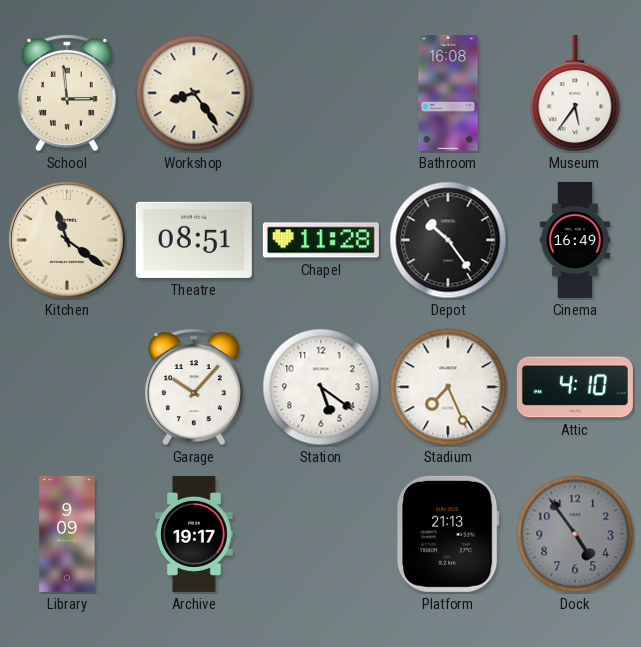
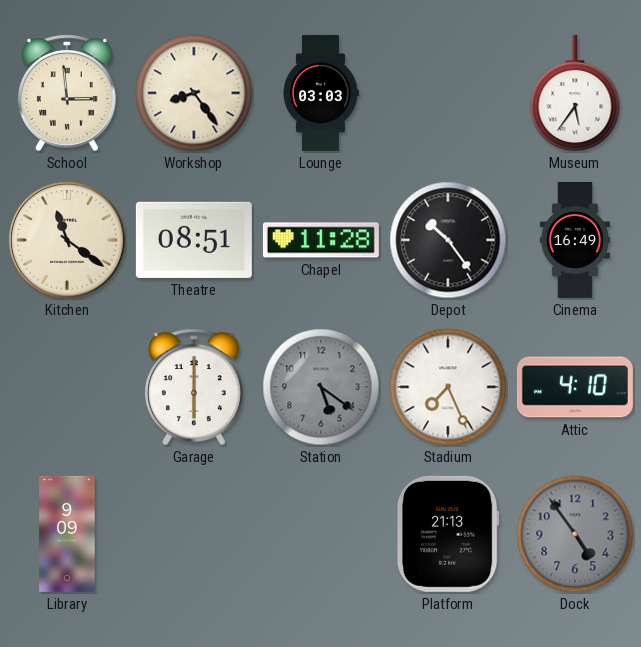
Lounge: none -> 03:03 (320, 93)
Bathroom: 16:08 -> none (448, 93)
Garage: 10:07 -> 6:00 (194, 387)
Station dial: white -> grey (321, 387)
Archive: 19:17 -> none (195, 534)
